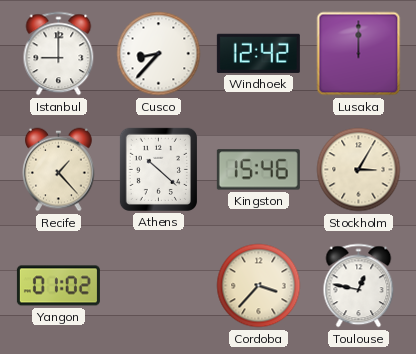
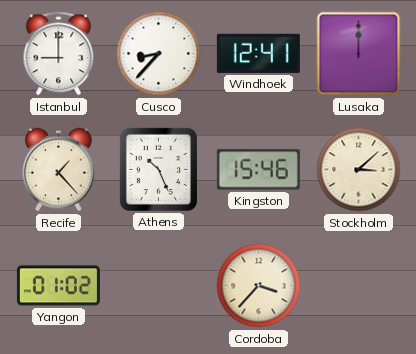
Windhoek: 12:42 -> 12:41 (258, 53)
Athens: 10:22 -> 10:26 (158, 169)
Stockholm: 3:05 -> 3:08 (359, 170)
Toulouse: 12:47 -> none (359, 286)
